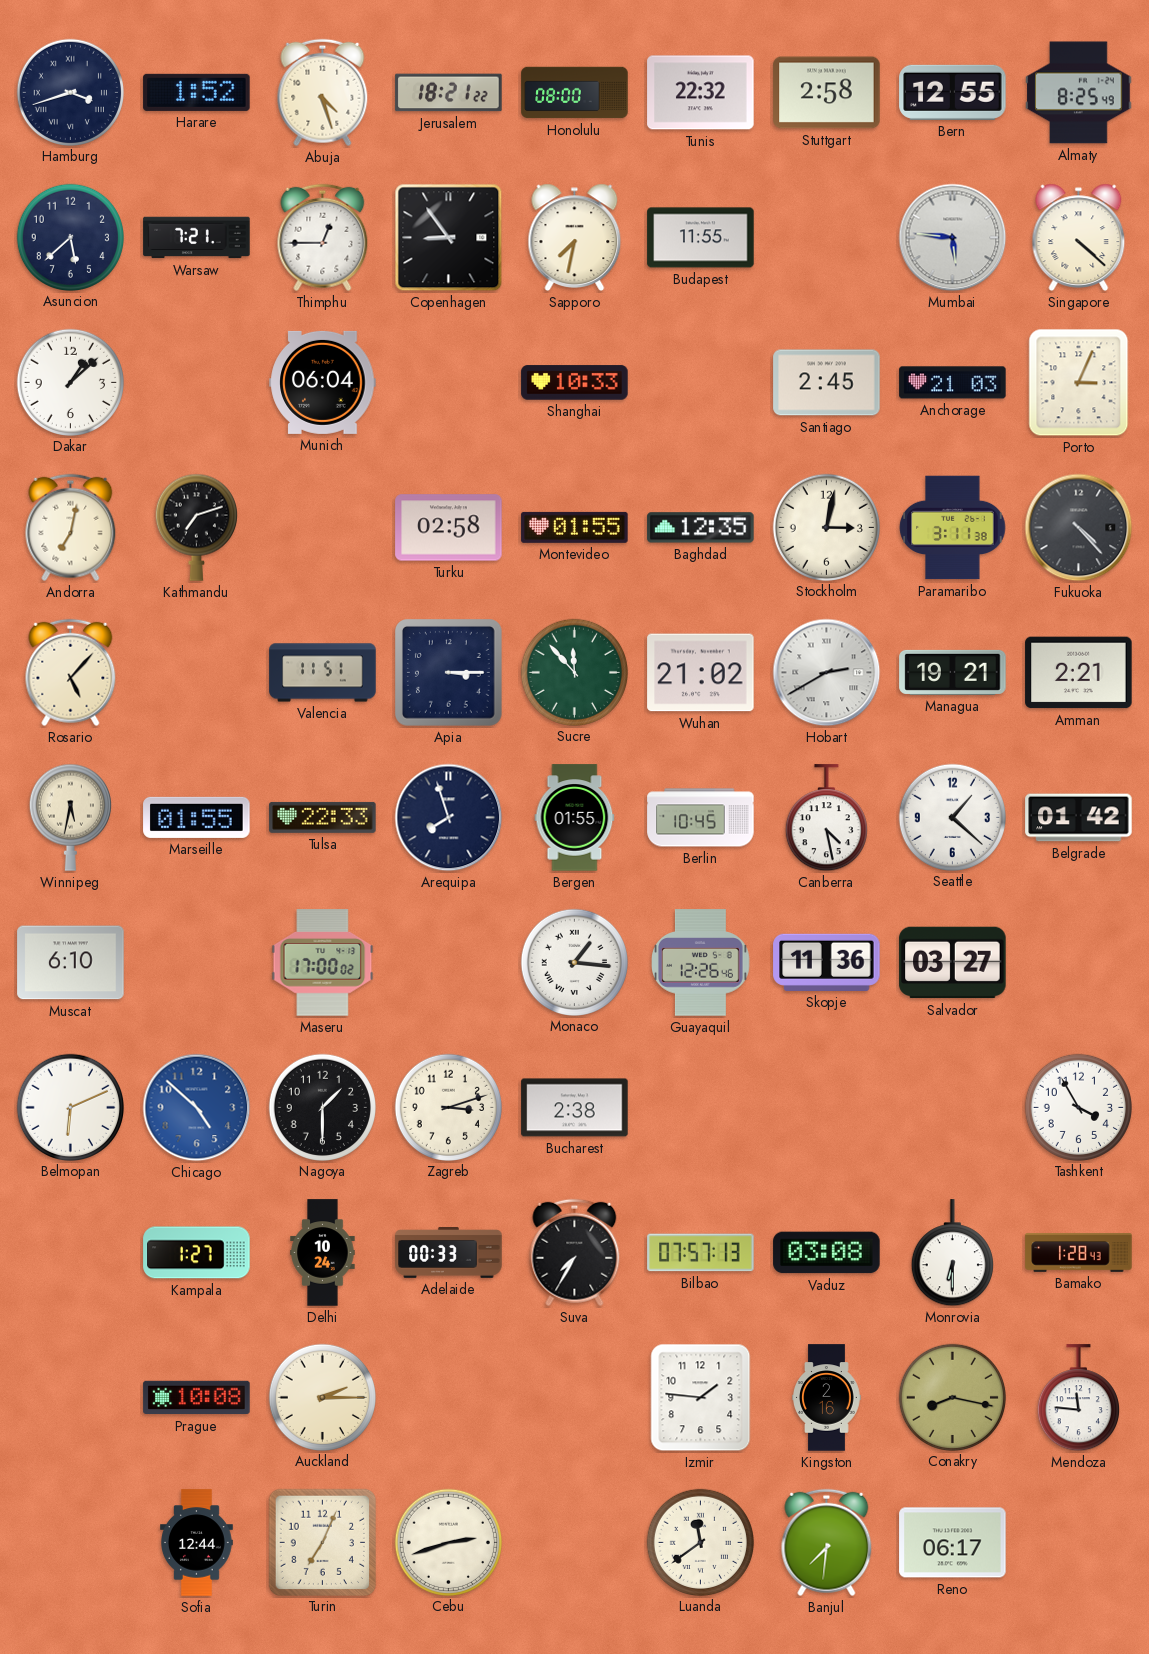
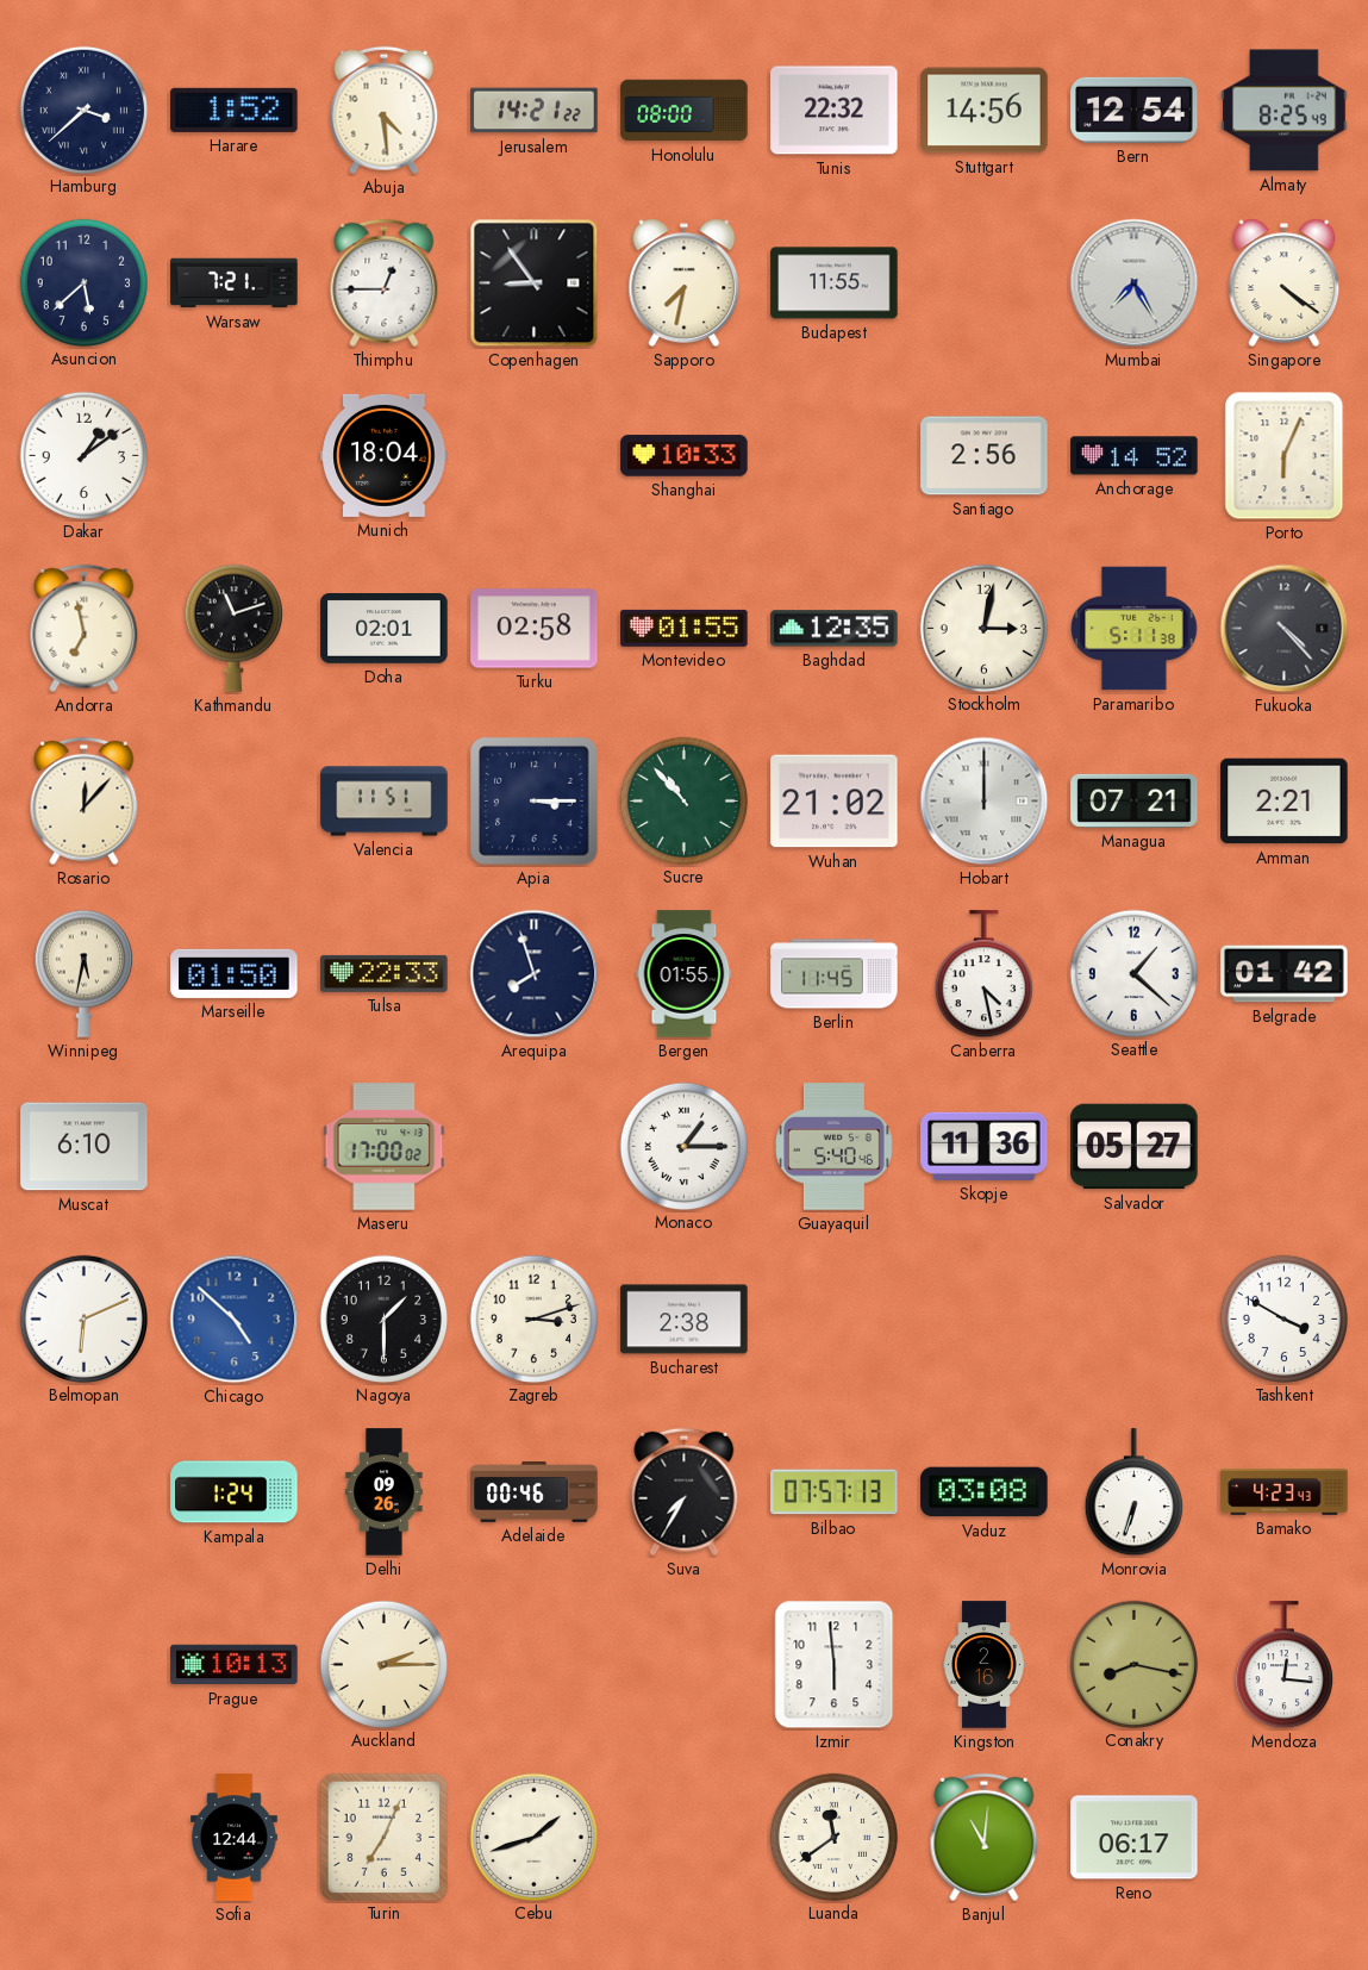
Hamburg: 3:42 -> 3:38 (83, 110)
Abuja: 4:27 -> 4:29 (385, 111)
Jerusalem: 18:21 -> 14:21 (535, 111)
Stuttgart: 2:58 -> 14:56 (985, 111)
Bern: 12:55 -> 12:54 (1135, 110)
Mumbai: 5:46 -> 7:25 (1135, 283)
Singapore: 4:22 -> 4:21 (1285, 282)
Dakar: 1:08 -> 1:09 (83, 455)
Munich: 06:04 -> 18:04 (385, 455)
Santiago: 2:45 -> 2:56 (985, 456)
Anchorage: 21:03 -> 14:52 (1135, 456)
Porto: 3:04 -> 6:04 (1285, 456)
Andorra: 7:02 -> 6:58 (85, 629)
Kathmandu: 7:12 -> 11:12 (233, 628)
Doha: none -> 02:01 (385, 629)
Paramaribo: 3:11 -> 5:11 (1135, 629)
Rosario: 5:07 -> 12:07 (85, 802)
Sucre: 11:53 -> 10:53 (683, 800)
Hobart: 2:40 -> 12:00 (985, 802)
Managua: 19:21 -> 07:21 (1135, 800)
Marseille: 01:55 -> 01:50 (235, 973)
Berlin: 10:45 -> 11:45 (835, 974)
Monaco: 1:16 -> 1:15 (683, 1146)
Guayaquil: 12:26 -> 5:40 (835, 1147)
Salvador: 03:27 -> 05:27 (1135, 1147)
Tashkent: 3:55 -> 3:50 (1283, 1318)
Kampala: 1:27 -> 1:24 (235, 1492)
Delhi: 10:24 -> 09:26 (385, 1492)
Adelaide: 00:33 -> 00:46 (535, 1492)
Monrovia: 6:30 -> 6:33 (1133, 1492)
Bamako: 1:28 -> 4:23 (1285, 1492)
Prague: 10:08 -> 10:13 (235, 1665)
Izmir: 1:46 -> 5:59 (835, 1665)
Mendoza: 11:46 -> 12:16 (1283, 1665)
Cebu: 2:42 -> 1:42 (533, 1837)
Banjul: 7:31 -> 11:01 (985, 1838)
